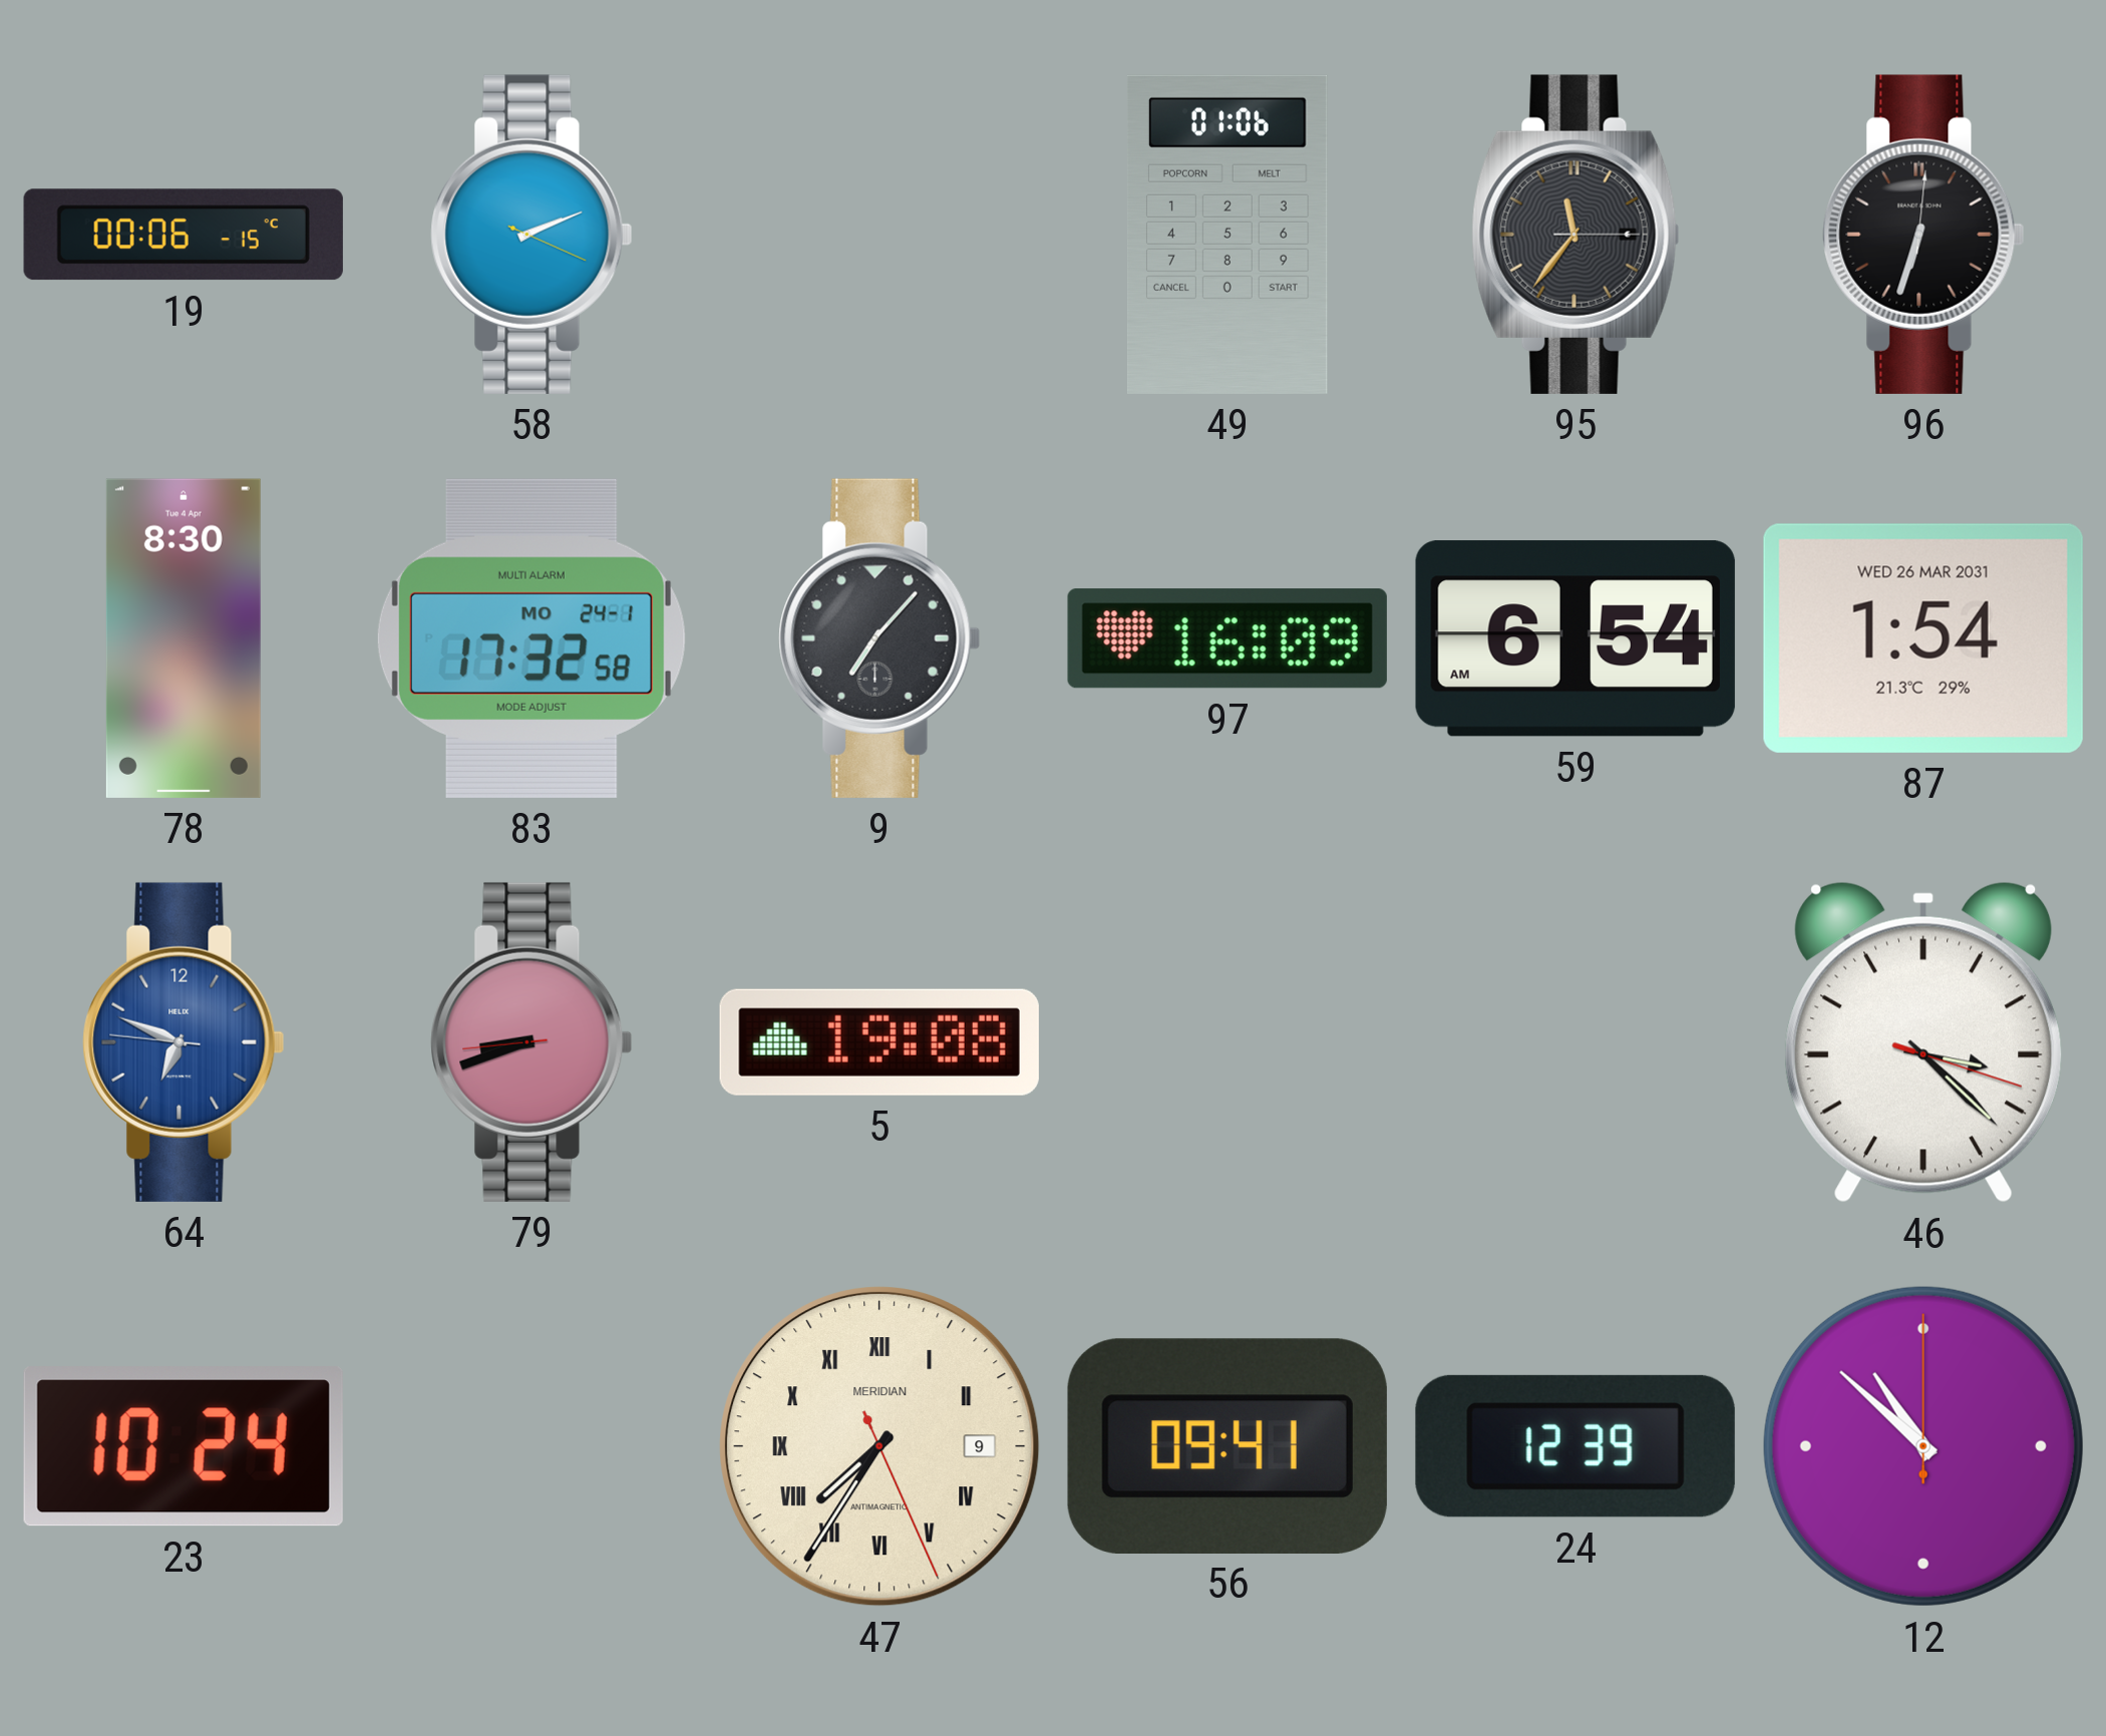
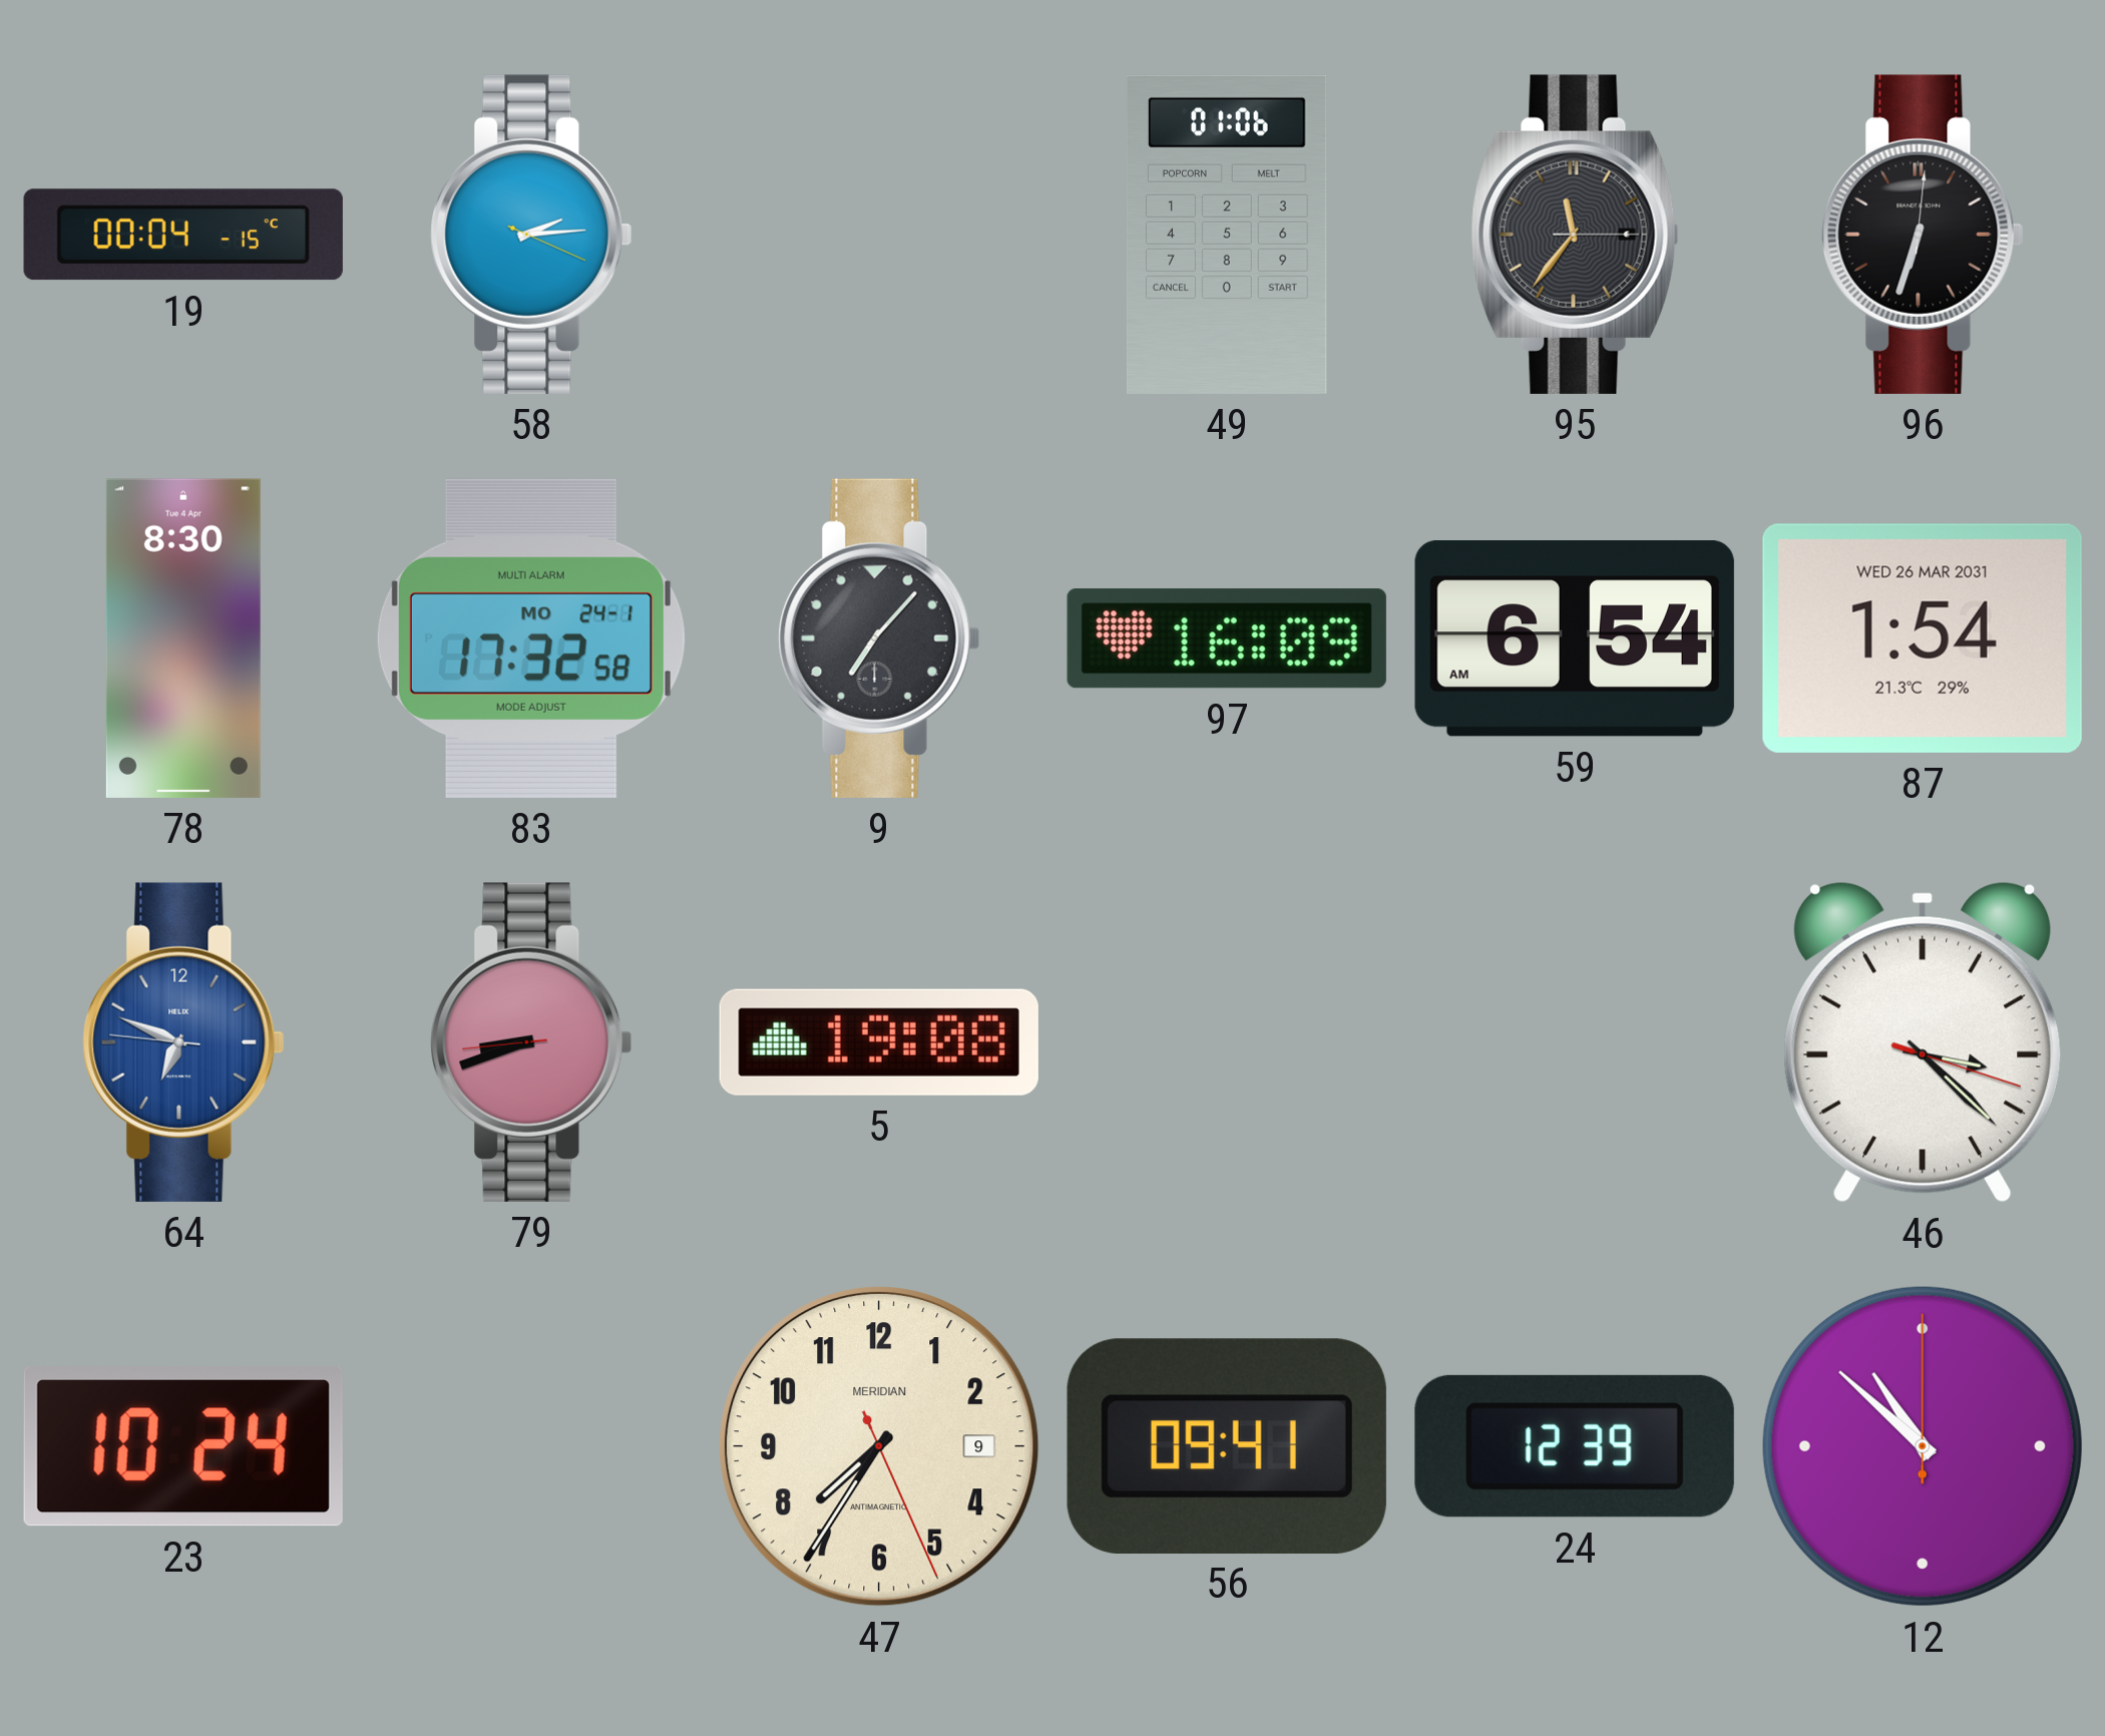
19: 00:06 -> 00:04 (183, 235)
58: 2:11 -> 2:14 (531, 235)
47 numerals: Roman -> Arabic (880, 1447)
